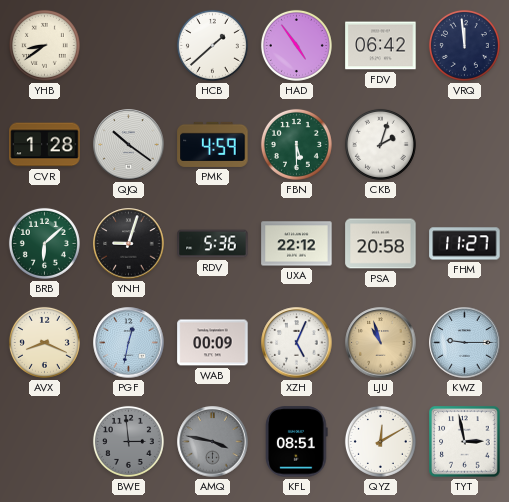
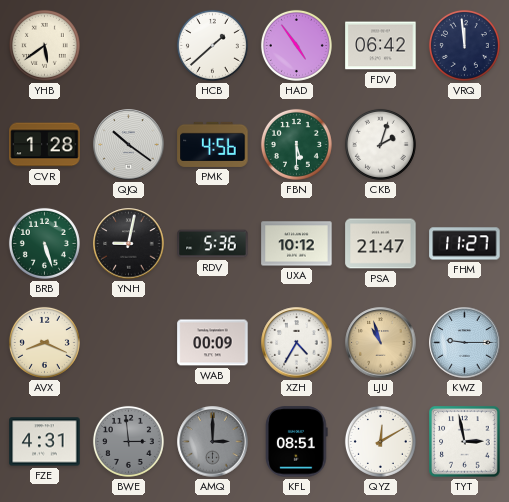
YHB: 8:39 -> 5:39 (44, 45)
PMK: 4:59 -> 4:56 (213, 144)
BRB: 6:08 -> 5:27 (44, 243)
YNH: 9:03 -> 9:02 (129, 244)
UXA: 22:12 -> 10:12 (297, 244)
PSA: 20:58 -> 21:47 (381, 244)
PGF: 12:32 -> none (129, 343)
XZH: 5:04 -> 4:35 (297, 343)
FZE: none -> 4:31 (45, 442)
AMQ: 3:47 -> 3:00 (213, 442)
